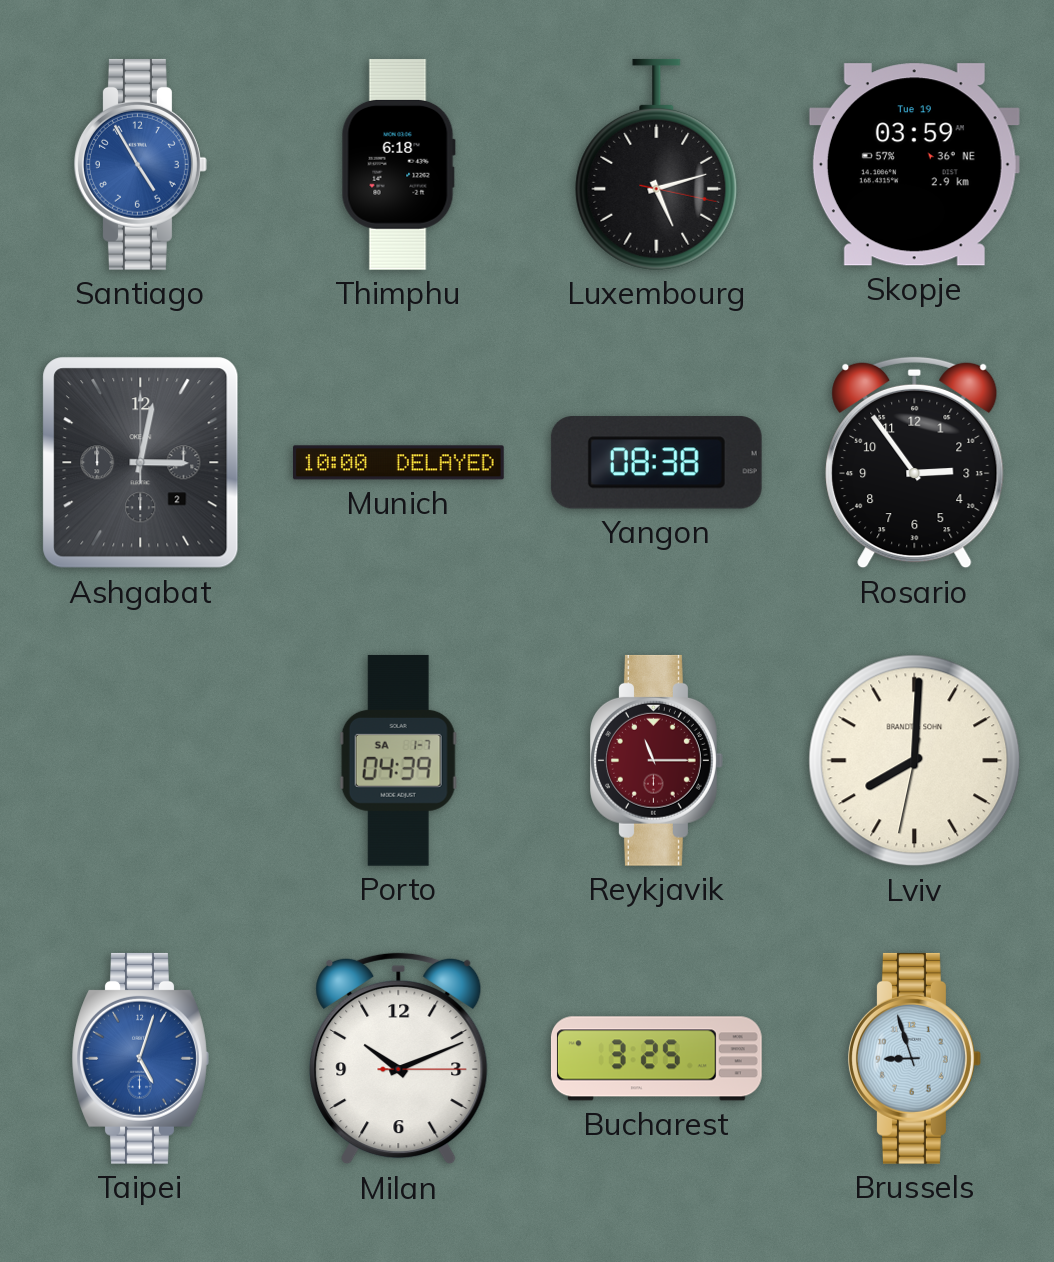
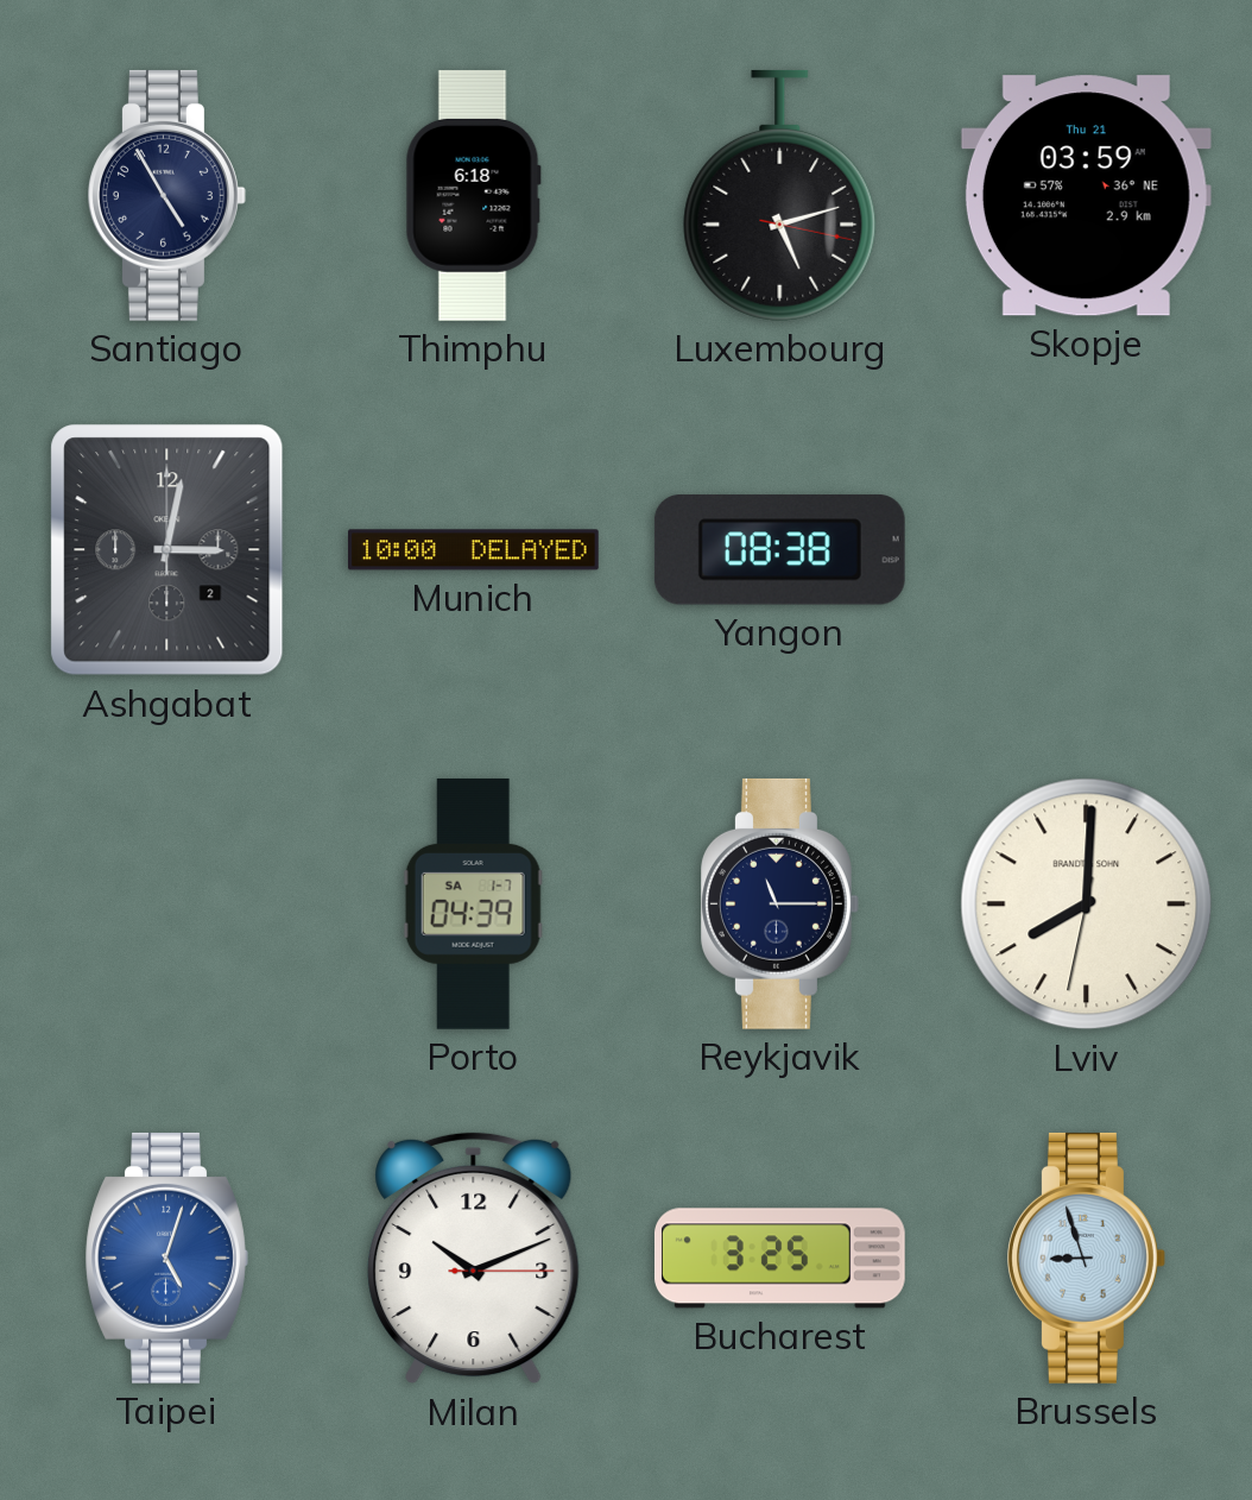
Santiago dial: blue -> navy (167, 195)
Skopje date: Tue 19 -> Thu 21 (1086, 196)
Rosario: 2:54 -> none (915, 463)
Reykjavik dial: burgundy -> navy (780, 903)
